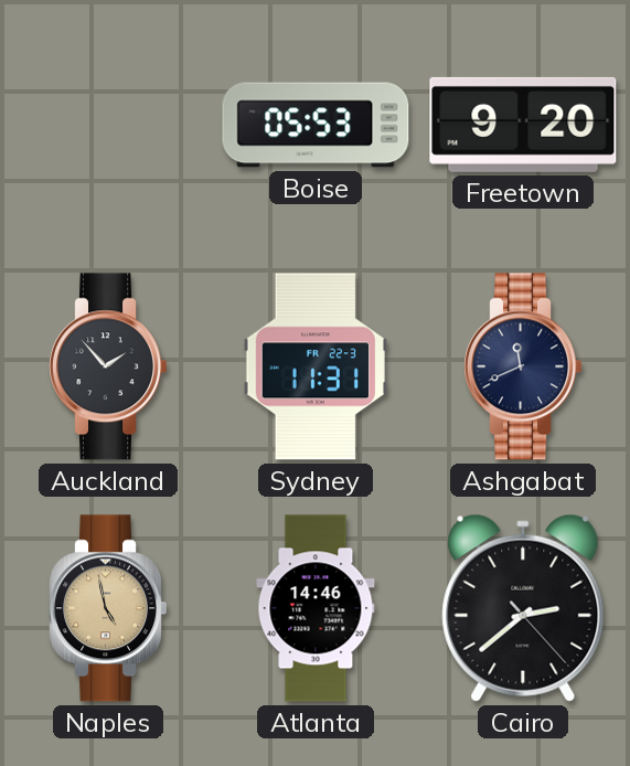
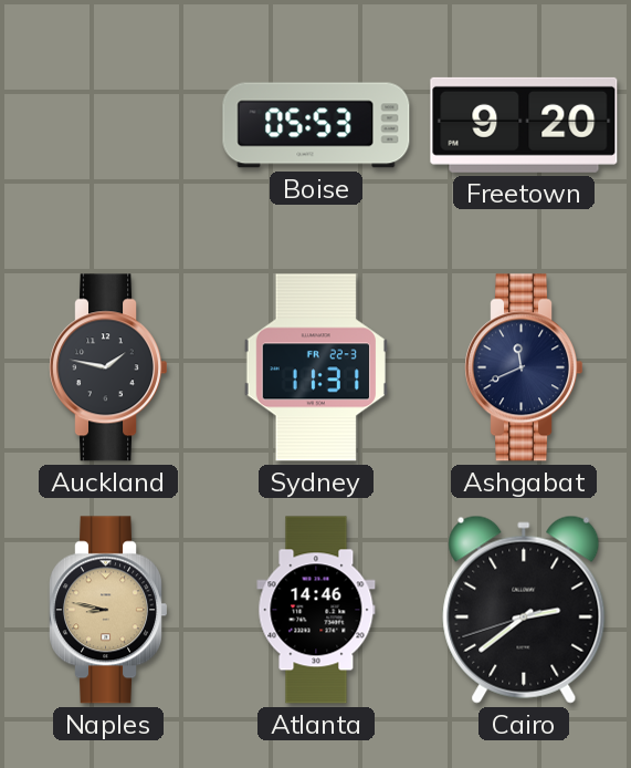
Auckland: 1:53 -> 1:47 (107, 367)
Naples: 4:58 -> 8:47 (107, 610)
Cairo: 2:38:23 -> 2:38:42 (524, 610)
